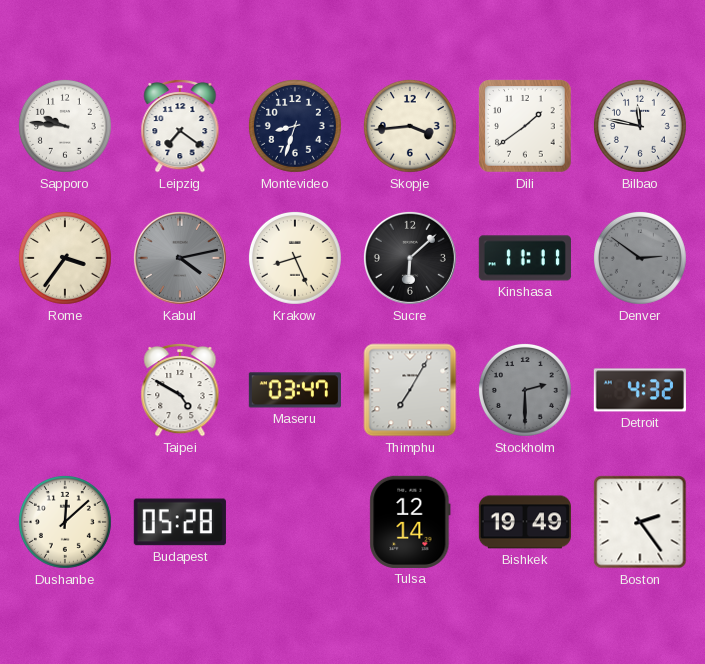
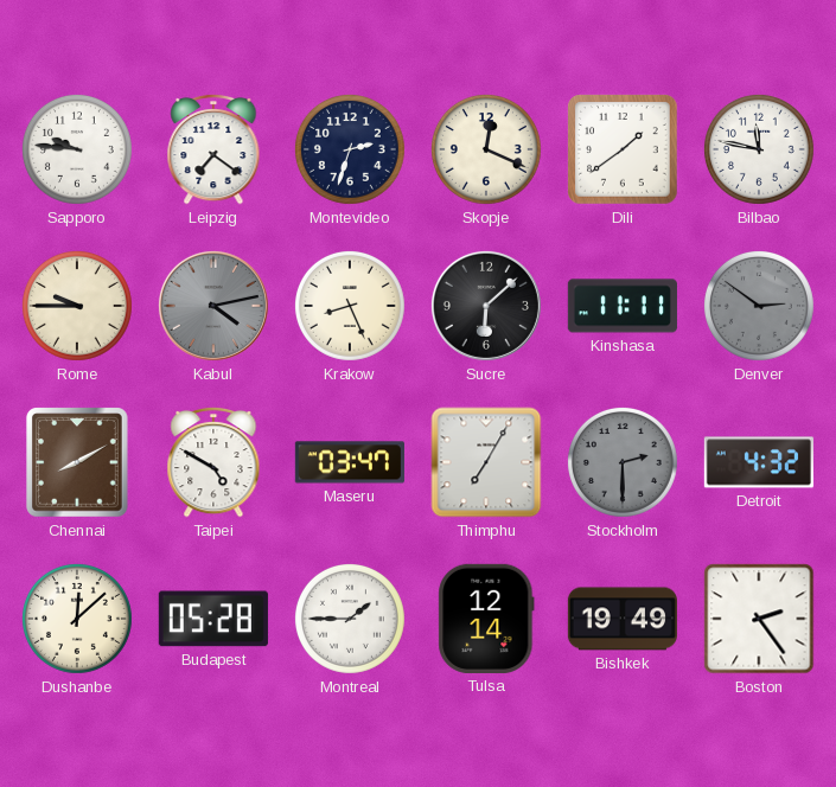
Montevideo: 8:33 -> 2:33 (350, 149)
Skopje: 3:44 -> 12:19 (486, 149)
Rome: 3:36 -> 9:45 (77, 306)
Chennai: none -> 8:10 (77, 462)
Montreal: none -> 1:45 (350, 619)
